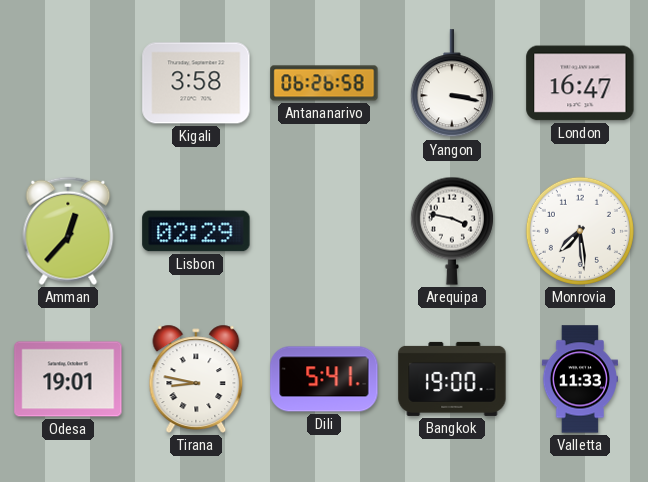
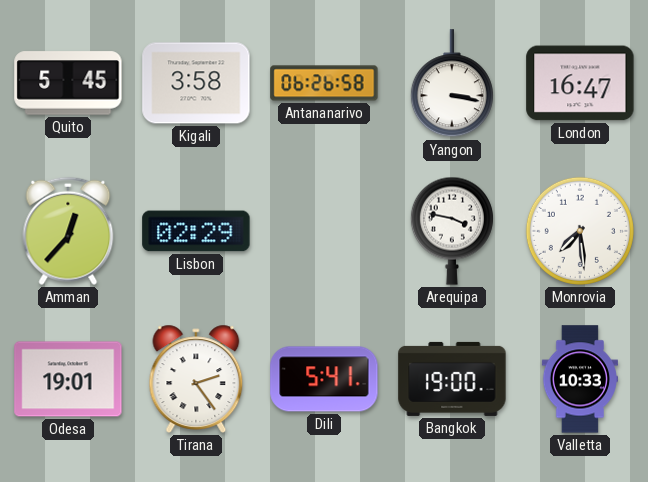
Quito: none -> 5:45 (68, 83)
Tirana: 8:47 -> 2:24 (196, 379)
Valletta: 11:33 -> 10:33 (580, 379)
